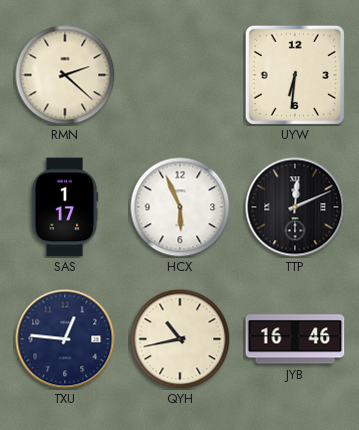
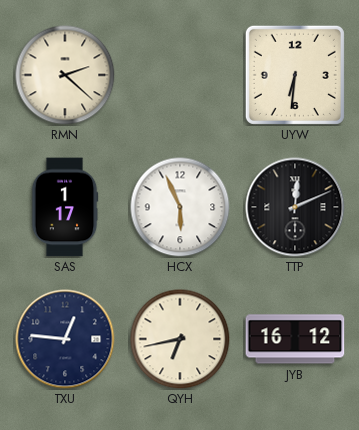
QYH: 10:43 -> 6:43 (180, 339)
JYB: 16:46 -> 16:12 (295, 339)
